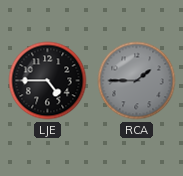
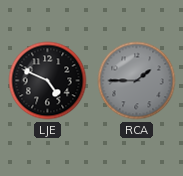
LJE: 4:45 -> 4:49 (48, 81)
